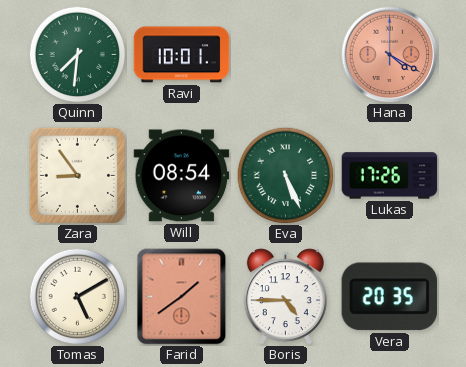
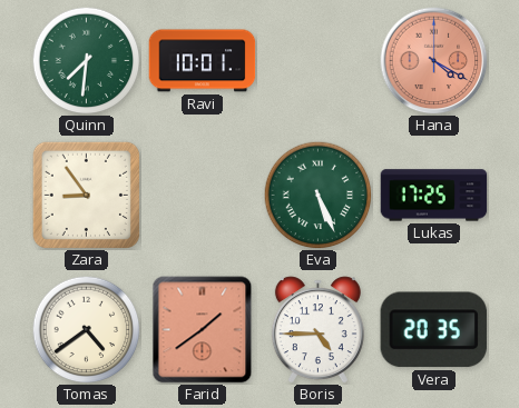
Will: 08:54 -> none (182, 176)
Lukas: 17:26 -> 17:25 (434, 196)
Tomas: 5:10 -> 4:39 (86, 329)
